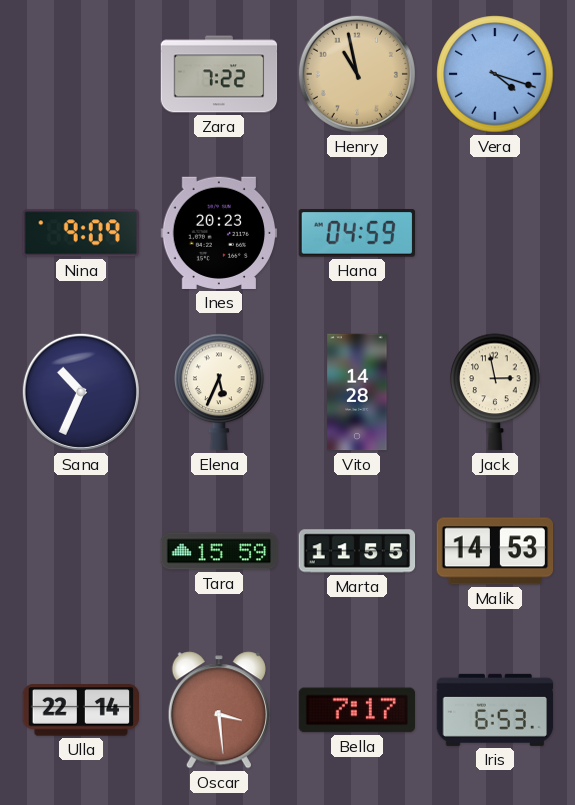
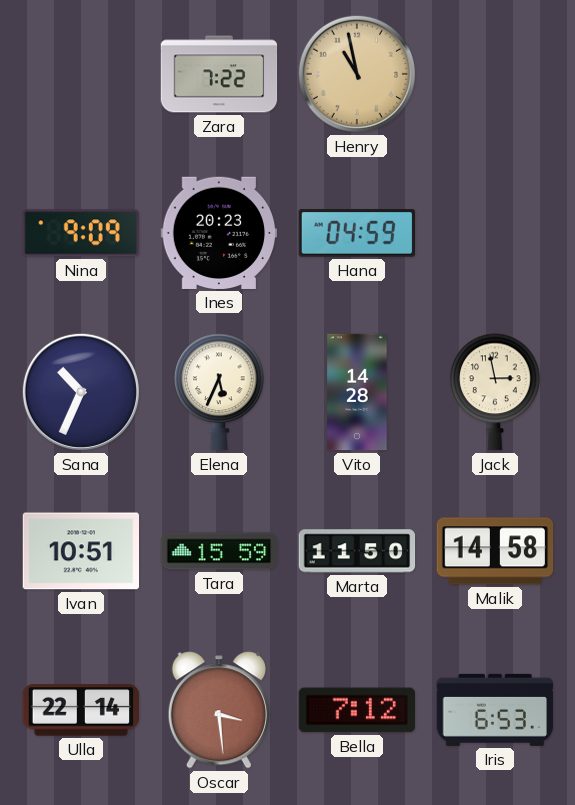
Vera: 4:18 -> none (495, 74)
Ivan: none -> 10:51 (81, 551)
Marta: 11:55 -> 11:50 (357, 551)
Malik: 14:53 -> 14:58 (495, 551)
Bella: 7:17 -> 7:12 (357, 710)
